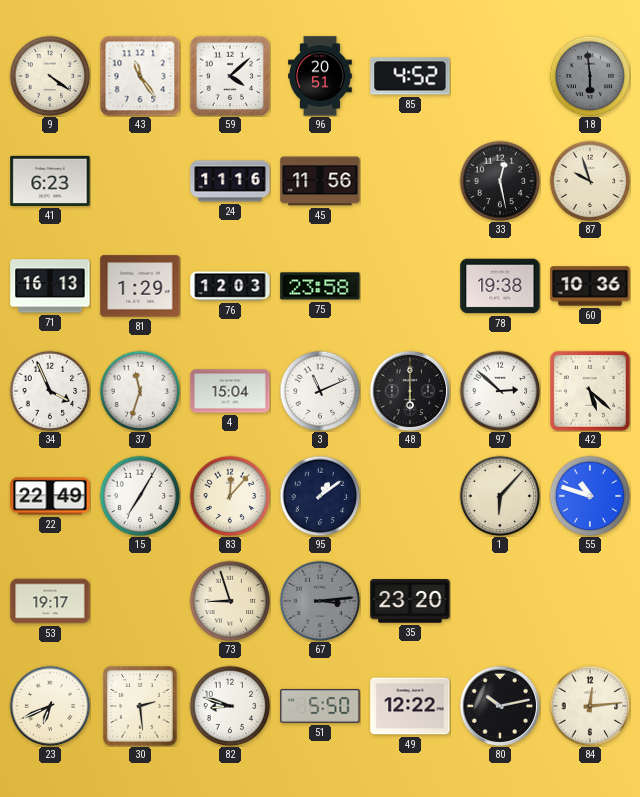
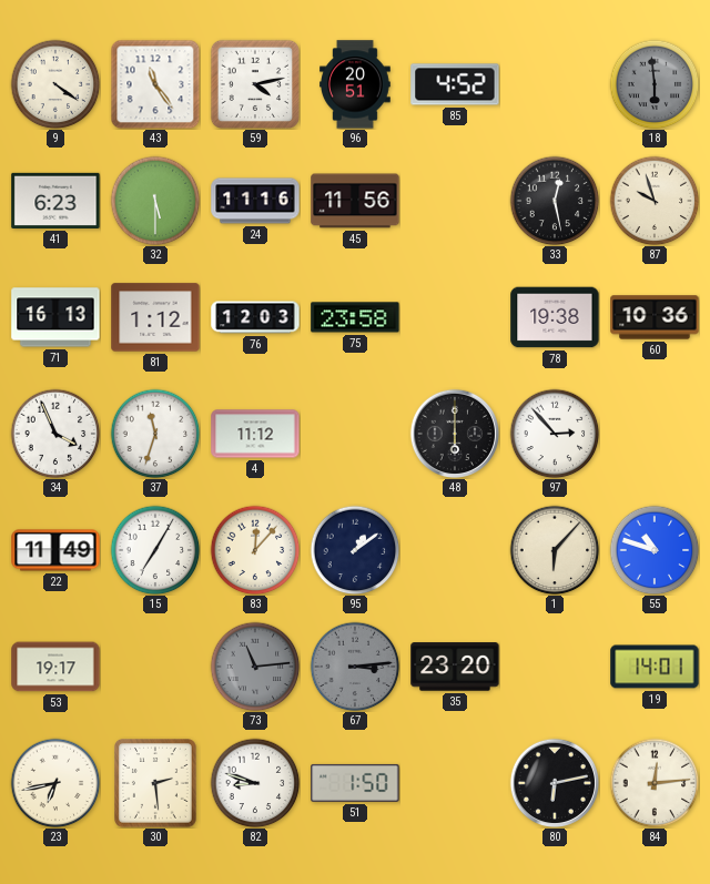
59: 4:08 -> 4:13 (254, 83)
32: none -> 5:30 (155, 201)
81: 1:29 -> 1:12 (155, 317)
4: 15:04 -> 11:12 (255, 434)
3: 11:11 -> none (320, 391)
97: 2:52 -> 2:53 (555, 434)
42: 5:22 -> none (590, 391)
22: 22:49 -> 11:49 (55, 550)
73: 8:57 -> 11:14 (255, 667)
73 dial: cream -> grey (255, 667)
19: none -> 14:01 (655, 667)
23: 6:41 -> 6:43 (55, 783)
51: 5:50 -> 1:50 (355, 783)
49: 12:22 -> none (410, 706)
80: 10:13 -> 6:13 (554, 782)
